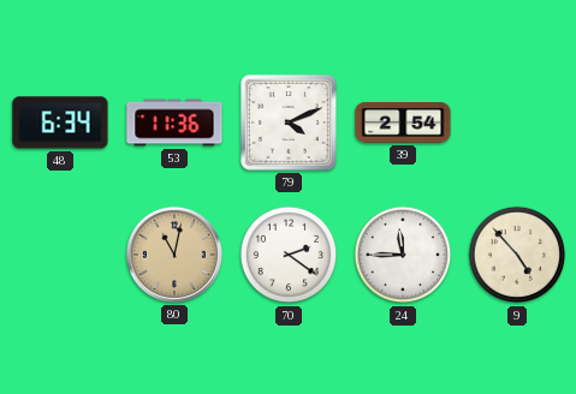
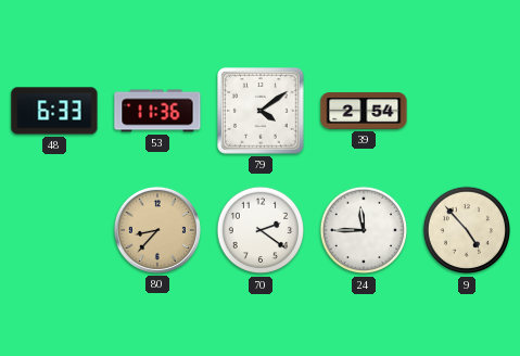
48: 6:34 -> 6:33 (54, 111)
79: 4:11 -> 4:09 (262, 112)
80: 11:02 -> 8:37 (157, 230)
